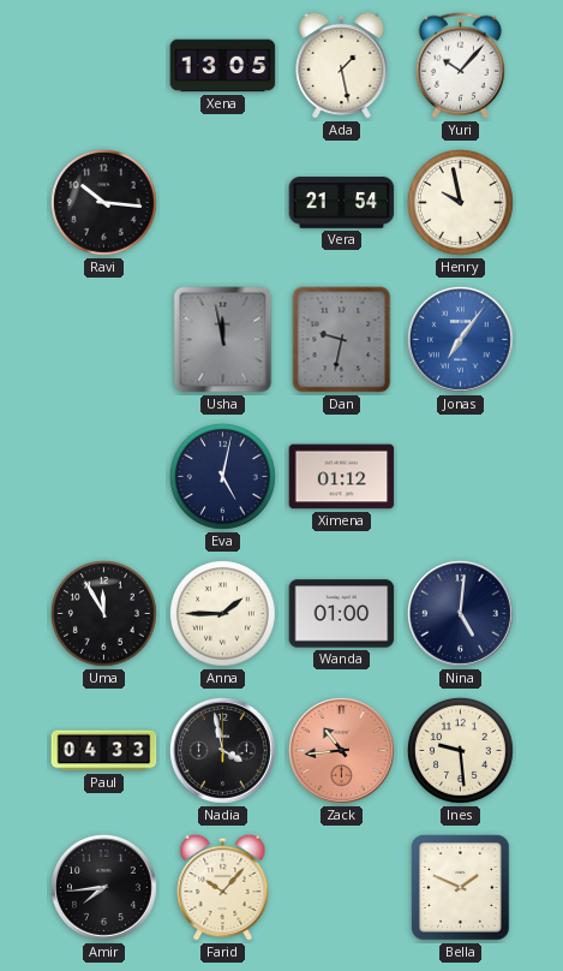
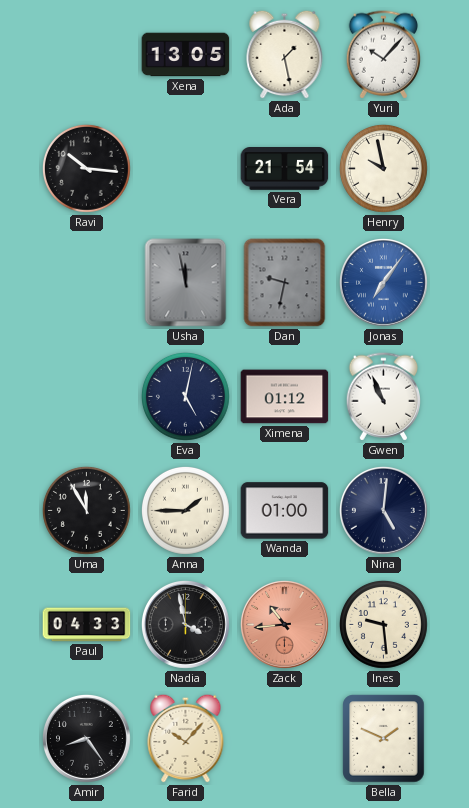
Gwen: none -> 10:56 (384, 397)
Amir: 7:44 -> 8:24 (86, 738)
